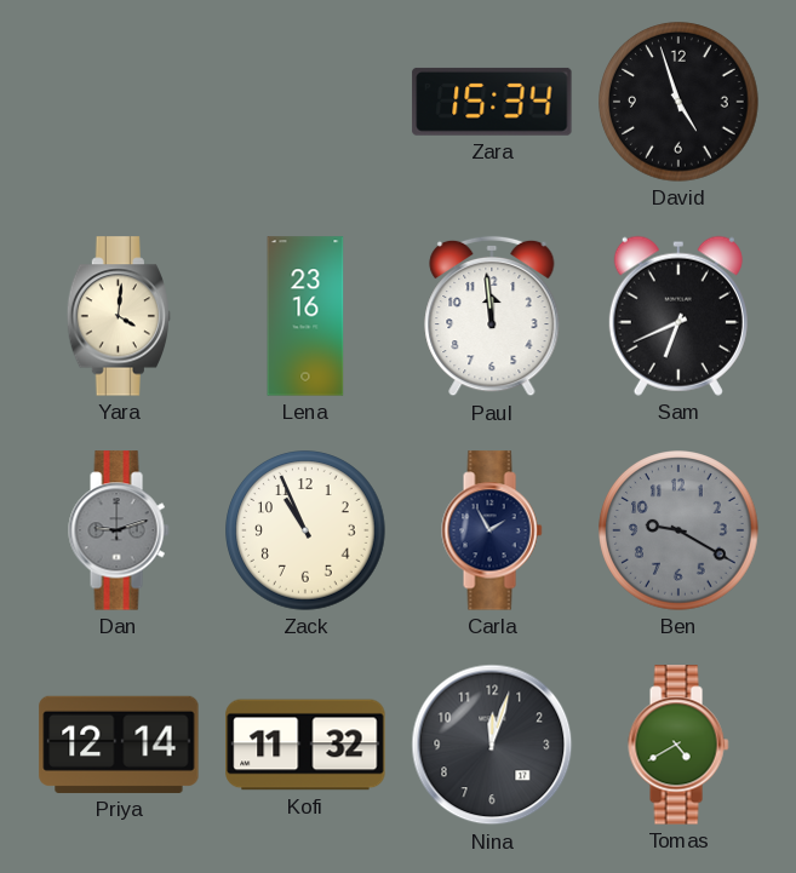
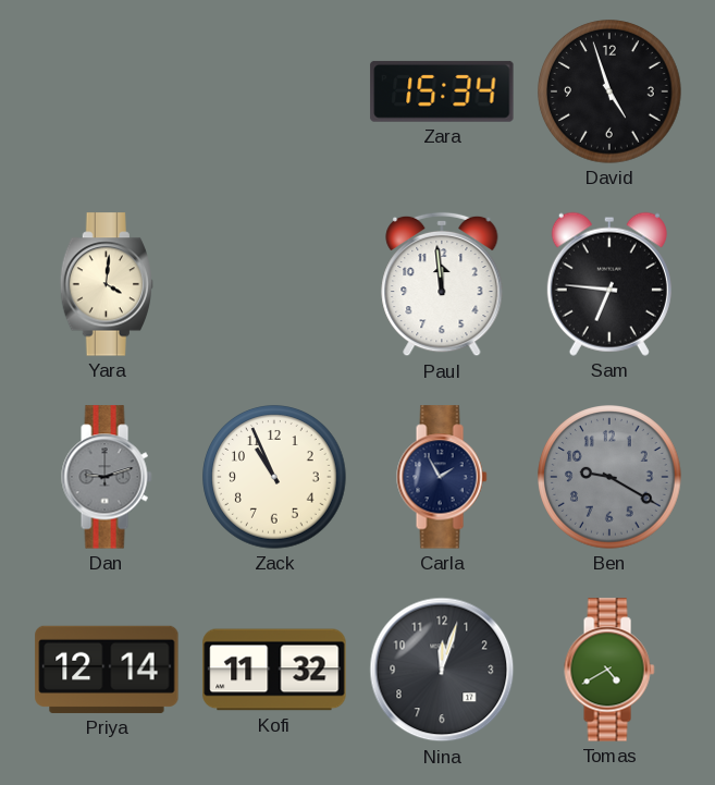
Lena: 23:16 -> none (305, 316)
Sam: 6:41 -> 6:46 (609, 284)
